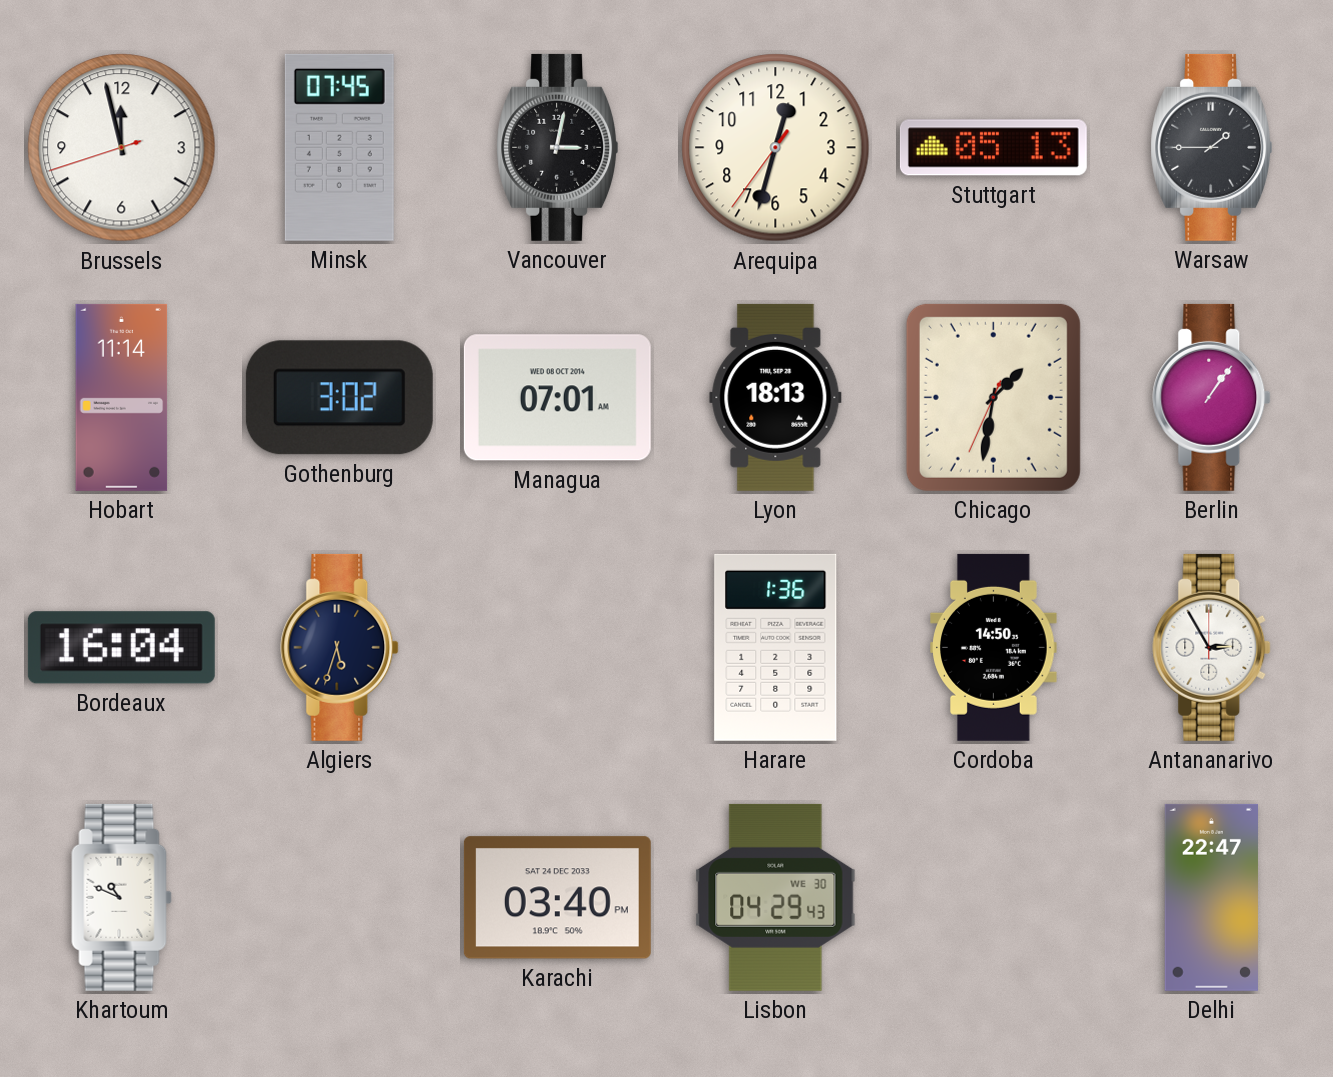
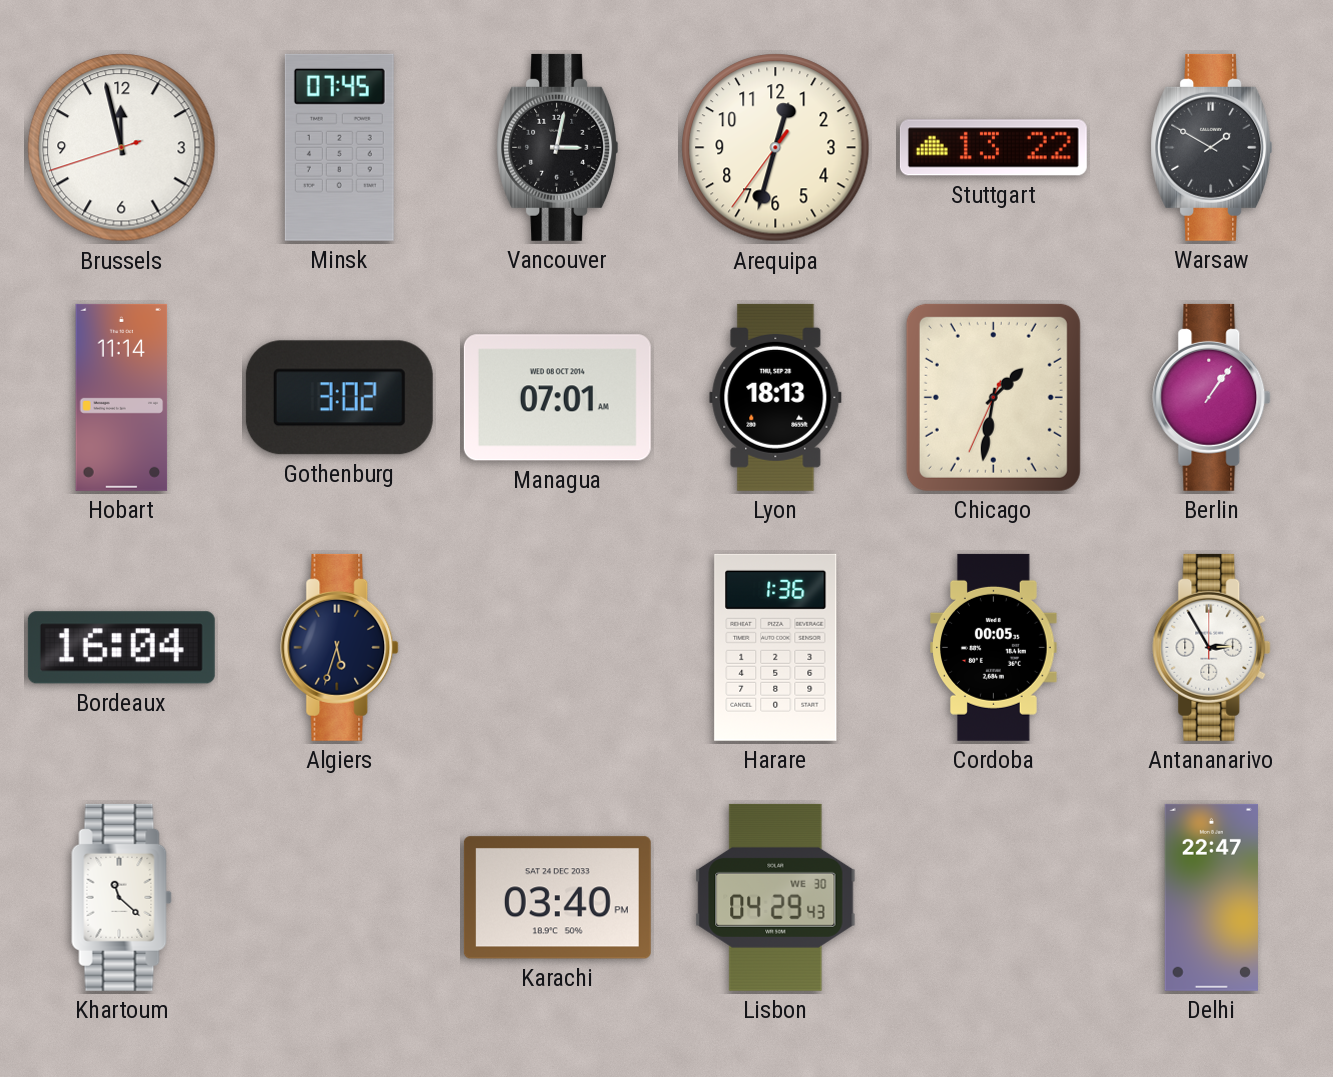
Stuttgart: 05:13 -> 13:22 (993, 148)
Warsaw: 1:45 -> 1:50 (1212, 147)
Cordoba: 14:50 -> 00:05 (994, 647)
Khartoum: 10:49 -> 11:22 (122, 897)
